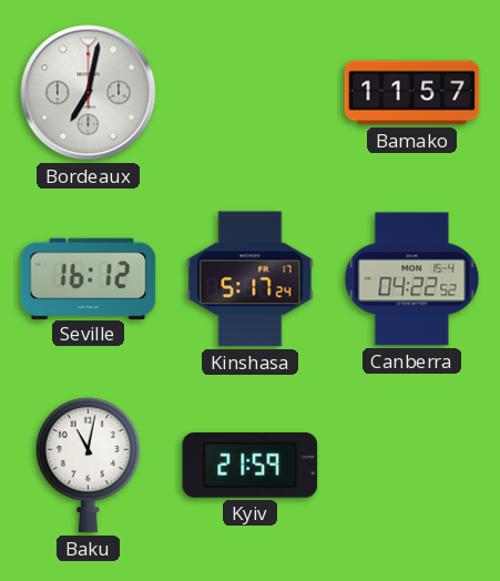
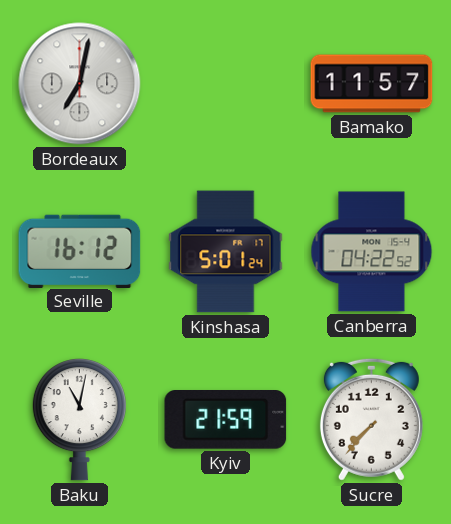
Kinshasa: 5:17 -> 5:01 (226, 252)
Sucre: none -> 7:37 (371, 419)
